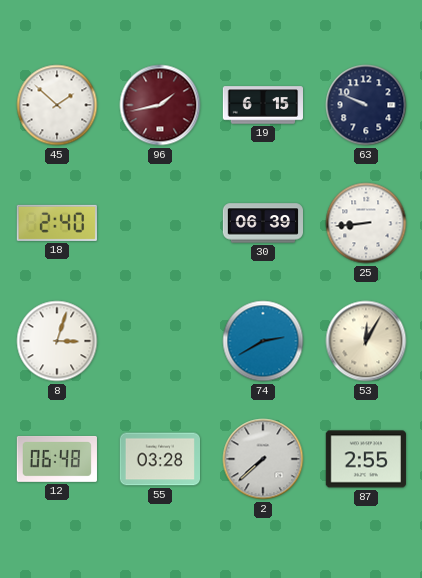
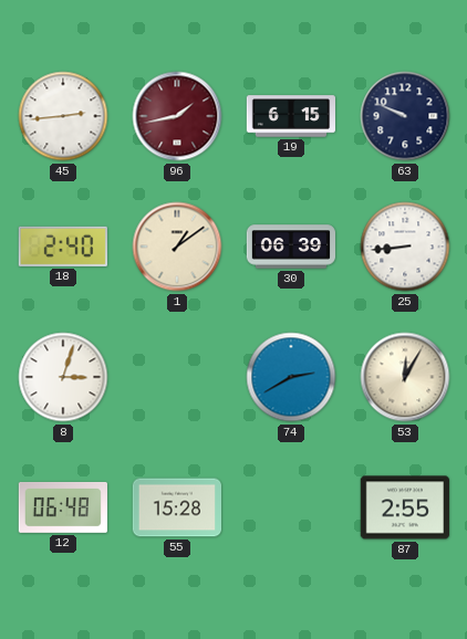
45: 1:52 -> 2:44 (63, 116)
1: none -> 1:09 (177, 247)
55: 03:28 -> 15:28 (176, 507)
2: 7:38 -> none (263, 459)
